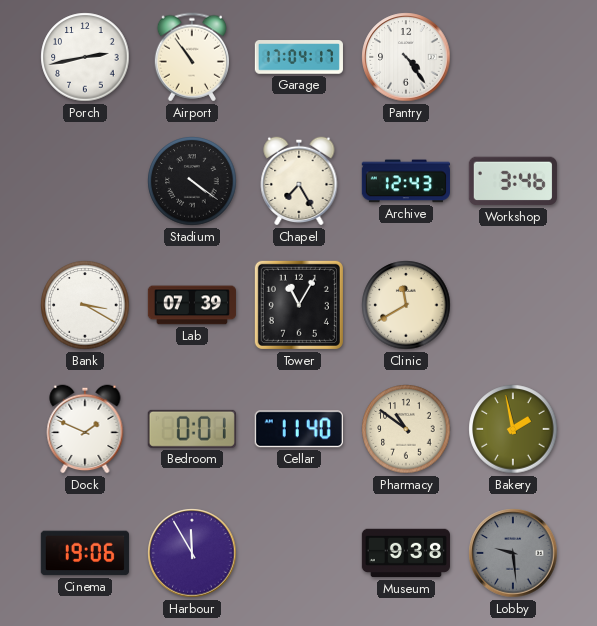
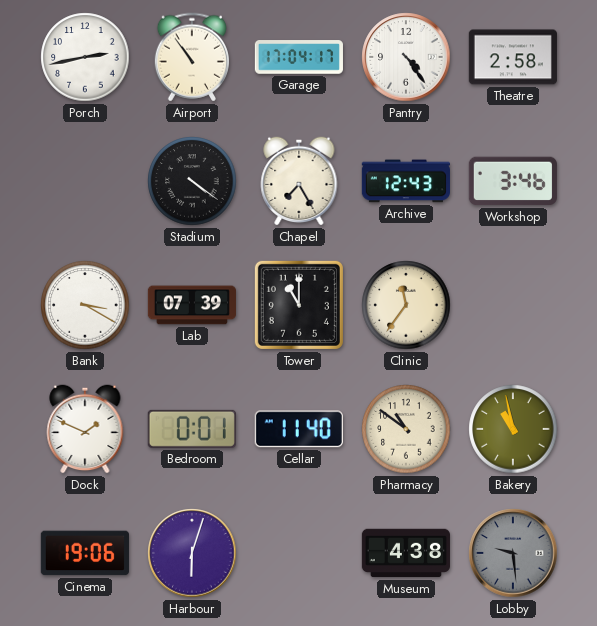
Theatre: none -> 2:58 (513, 57)
Tower: 11:05 -> 11:00 (299, 305)
Clinic: 11:40 -> 11:36 (406, 305)
Bakery: 1:58 -> 10:58 (513, 429)
Harbour: 11:55 -> 6:03 (192, 553)
Museum: 9:38 -> 4:38 (406, 553)
